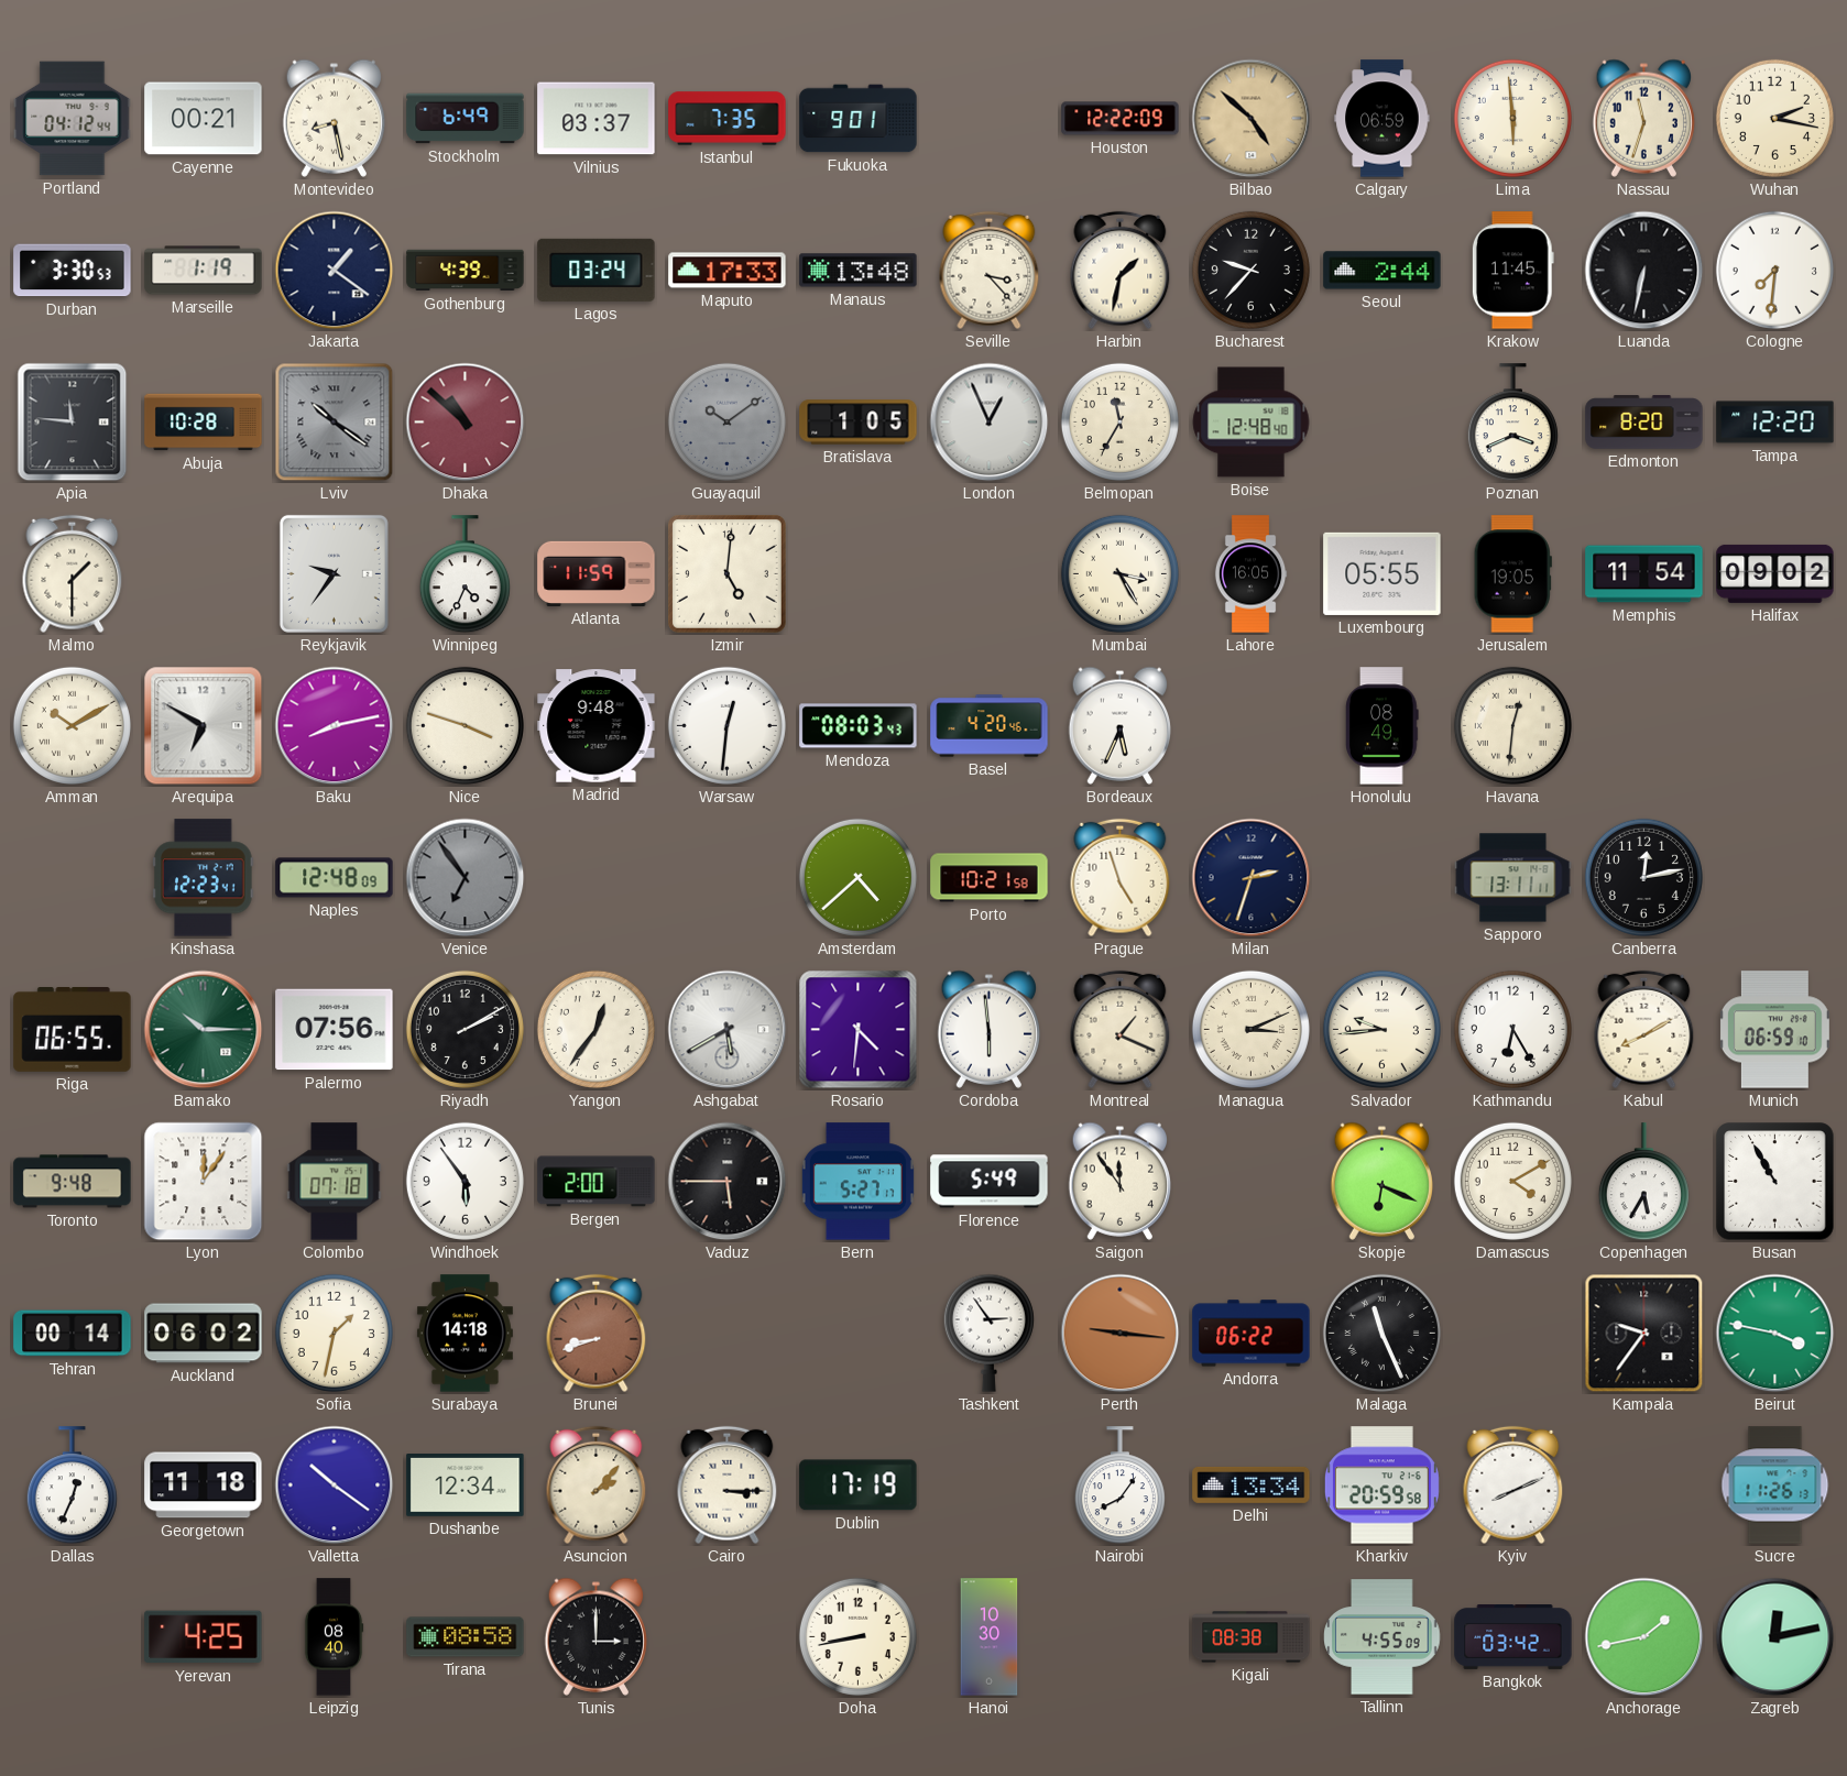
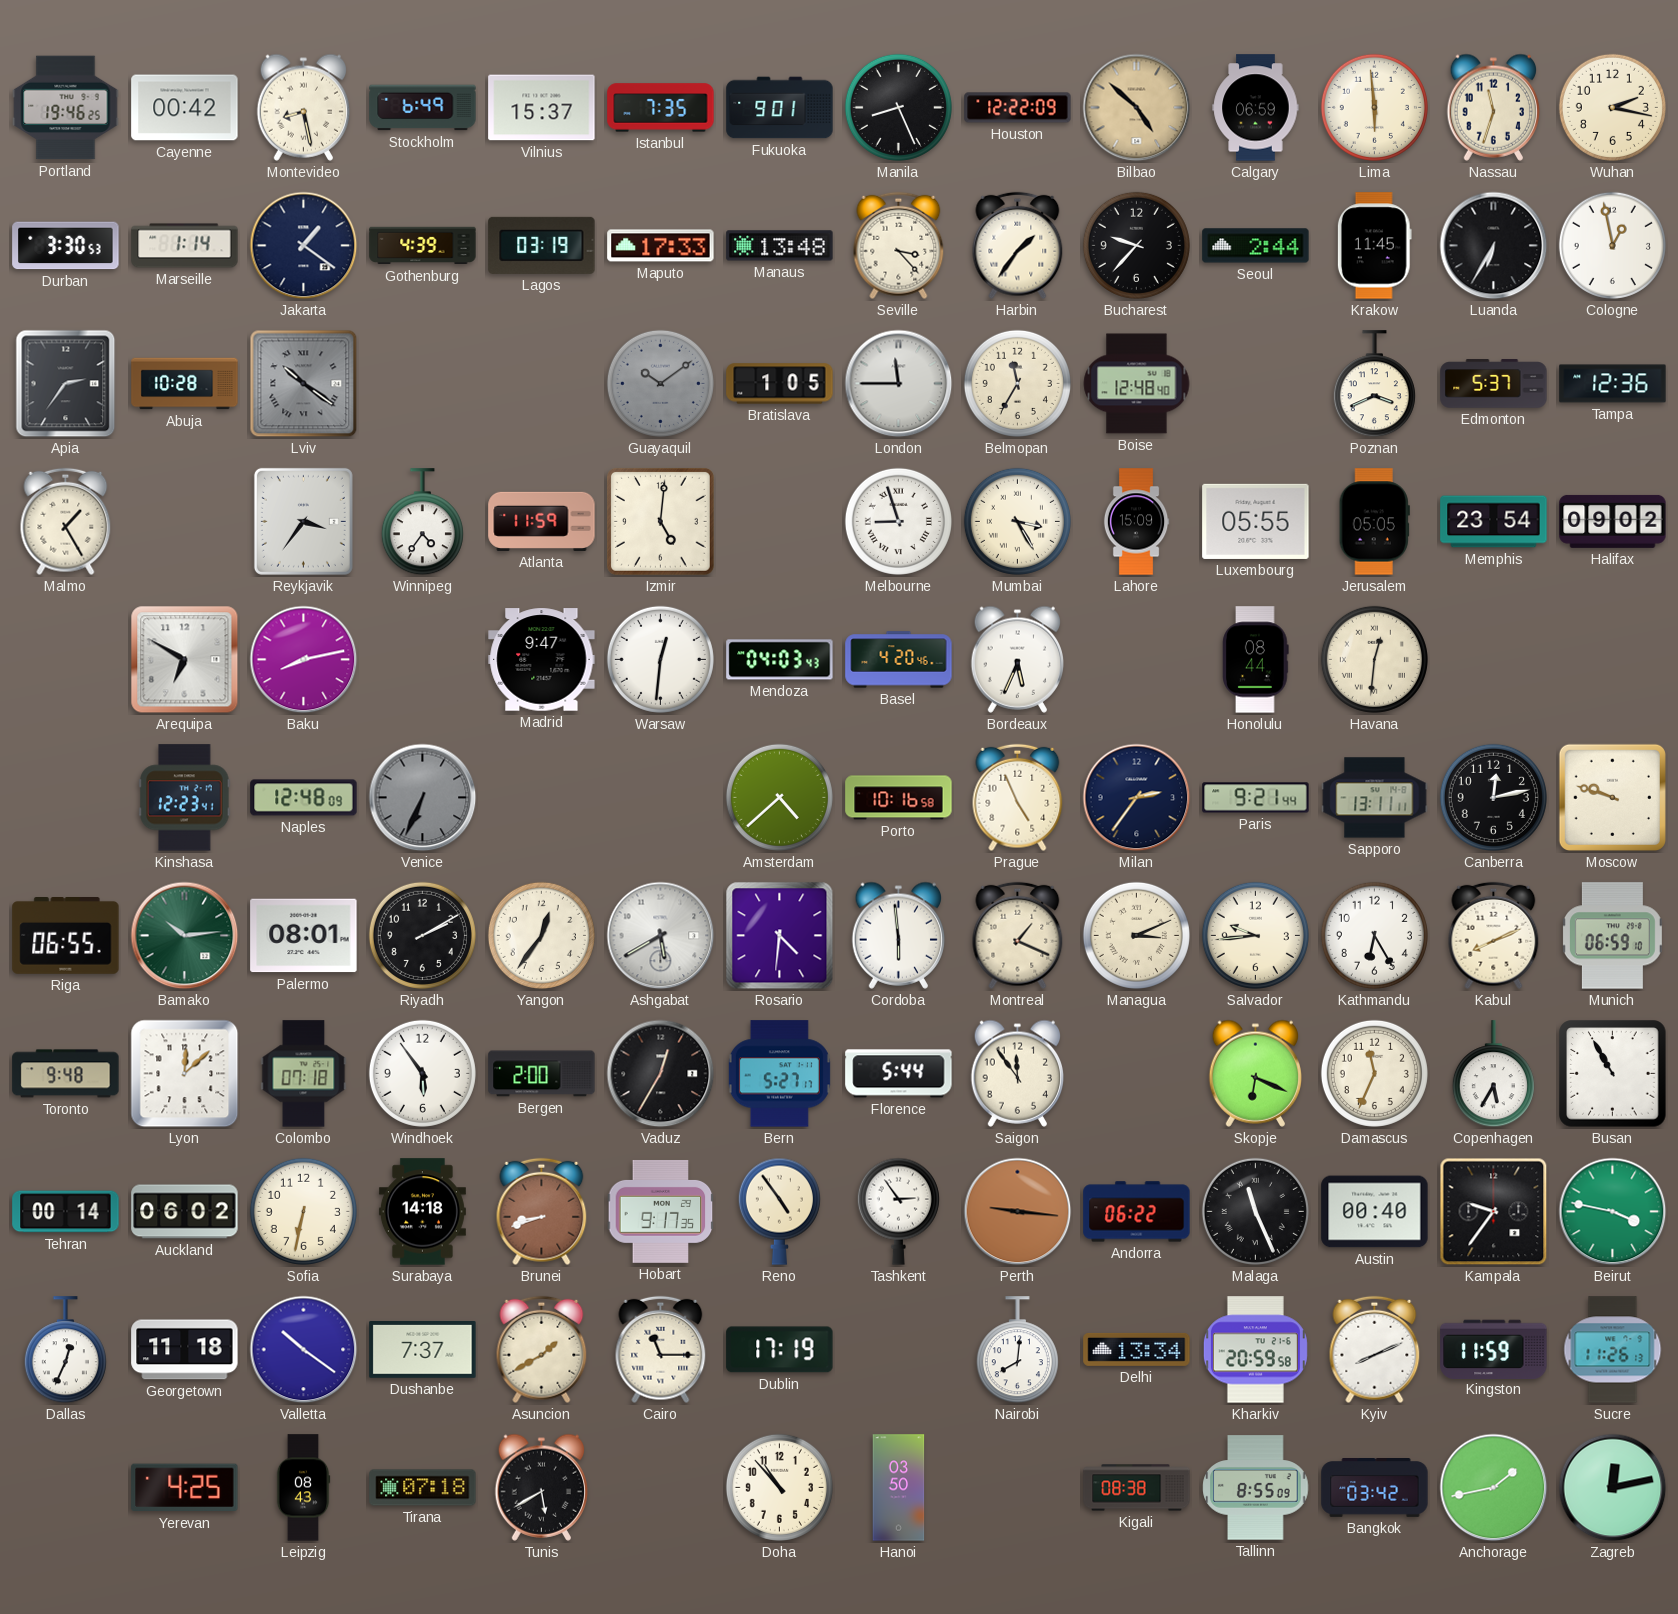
Portland: 04:12 -> 19:46 (66, 108)
Cayenne: 00:21 -> 00:42 (185, 108)
Vilnius: 03:37 -> 15:37 (542, 108)
Manila: none -> 8:26 (898, 107)
Marseille: 1:19 -> 1:14 (185, 246)
Lagos: 03:24 -> 03:19 (542, 245)
Harbin: 1:32 -> 1:36 (1018, 246)
Luanda: 6:32 -> 6:35 (1494, 246)
Cologne: 7:31 -> 12:58 (1612, 245)
Apia: 11:46 -> 2:36 (66, 384)
Dhaka: 10:52 -> none (466, 423)
London: 12:56 -> 11:45 (899, 384)
Edmonton: 8:20 -> 5:37 (1494, 384)
Tampa: 12:20 -> 12:36 (1613, 384)
Malmo: 1:30 -> 1:25 (66, 522)
Reykjavik: 9:36 -> 3:36 (303, 521)
Winnipeg: 4:34 -> 4:36 (422, 522)
Melbourne: none -> 8:57 (898, 521)
Lahore: 16:05 -> 15:09 (1136, 522)
Jerusalem: 19:05 -> 05:05 (1374, 522)
Memphis: 11:54 -> 23:54 (1494, 522)
Amman: 10:10 -> none (72, 725)
Nice: 3:48 -> none (465, 725)
Madrid: 9:48 -> 9:47 (542, 660)
Mendoza: 08:03 -> 04:03 (780, 660)
Honolulu: 08:49 -> 08:44 (1256, 660)
Venice: 6:54 -> 6:34 (423, 798)
Porto: 10:21 -> 10:16 (899, 798)
Prague: 4:57 -> 4:56 (1018, 798)
Milan: 2:33 -> 2:36 (1137, 798)
Paris: none -> 9:21 (1256, 798)
Moscow: none -> 9:48 (1612, 797)
Bamako: 10:15 -> 10:14 (185, 936)
Palermo: 07:56 -> 08:01 (304, 936)
Kabul: 8:10 -> 8:11 (1494, 936)
Lyon: 12:06 -> 12:08 (185, 1074)
Vaduz: 5:45 -> 12:35 (661, 1074)
Florence: 5:49 -> 5:44 (899, 1074)
Damascus: 4:10 -> 11:34 (1374, 1073)
Sofia: 1:32 -> 6:32 (303, 1211)
Hobart: none -> 9:17 (661, 1211)
Reno: none -> 4:54 (779, 1211)
Austin: none -> 00:40 (1375, 1212)
Dushanbe: 12:34 -> 7:37 (423, 1350)
Asuncion: 2:07 -> 1:40 (542, 1350)
Cairo: 3:15 -> 11:15 (661, 1350)
Nairobi: 8:06 -> 8:01 (1017, 1350)
Kingston: none -> 11:59 (1494, 1349)
Leipzig: 08:40 -> 08:43 (303, 1488)
Tirana: 08:58 -> 07:18 (423, 1488)
Tunis: 3:00 -> 5:40 (542, 1487)
Doha: 8:43 -> 10:53 (779, 1487)
Hanoi: 10:30 -> 03:50 (899, 1488)
Tallinn: 4:55 -> 8:55 (1256, 1488)
